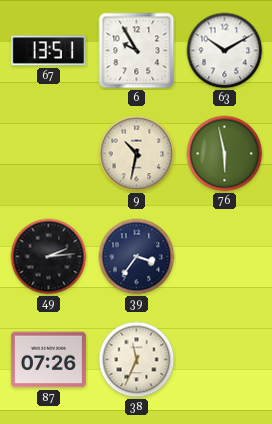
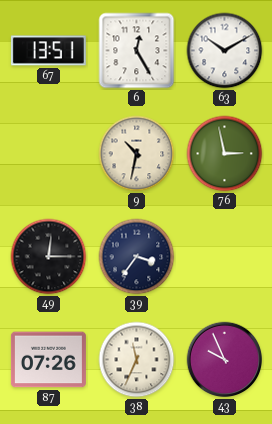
6: 9:55 -> 12:25 (137, 51)
76: 5:58 -> 2:58 (225, 154)
49: 2:14 -> 12:15 (49, 257)
43: none -> 9:56 (225, 360)
